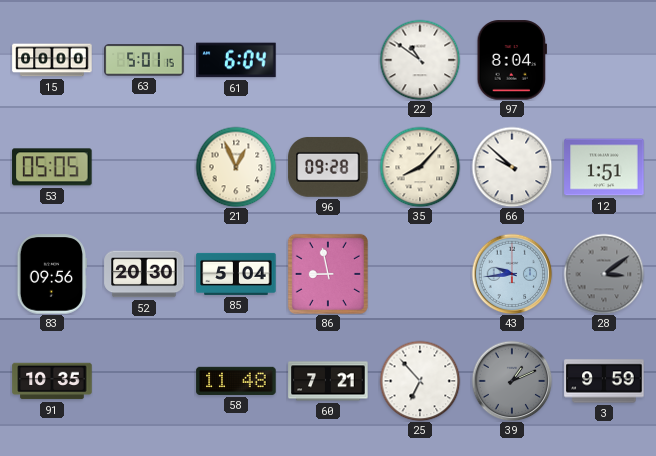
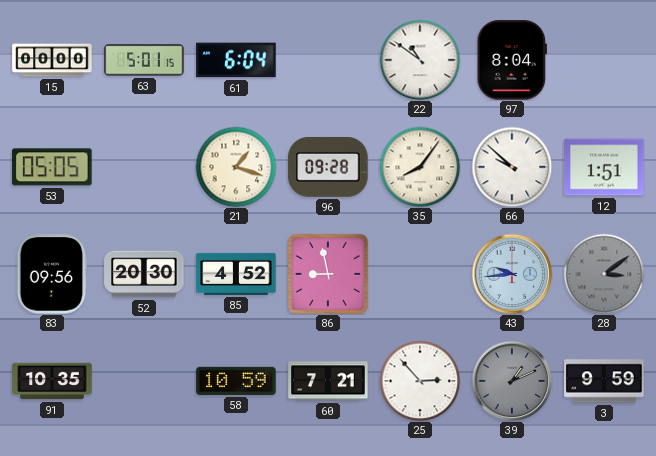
21: 12:56 -> 1:18 (236, 167)
35: 8:07 -> 8:06 (420, 167)
85: 5:04 -> 4:52 (236, 274)
58: 11:48 -> 10:59 (236, 381)
25: 6:53 -> 2:53 (420, 381)
